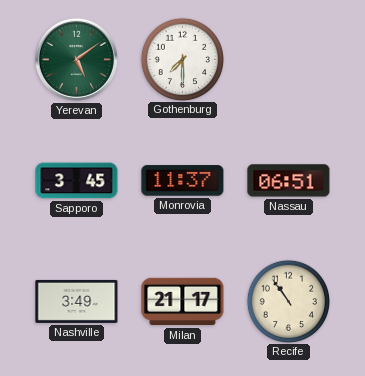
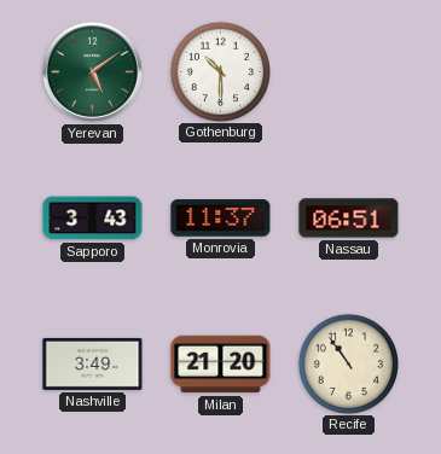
Gothenburg: 7:30 -> 10:30 (220, 71)
Sapporo: 3:45 -> 3:43 (93, 219)
Milan: 21:17 -> 21:20 (221, 365)
